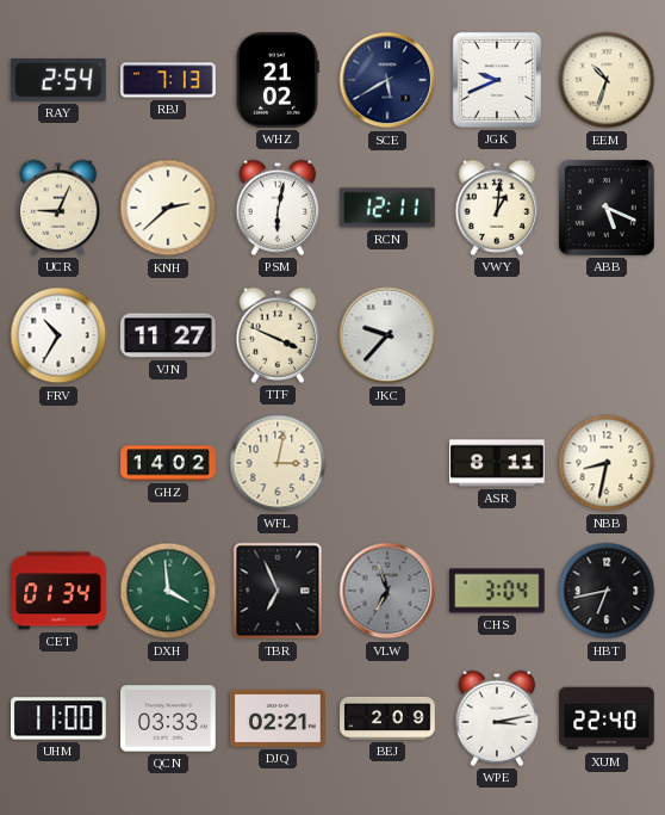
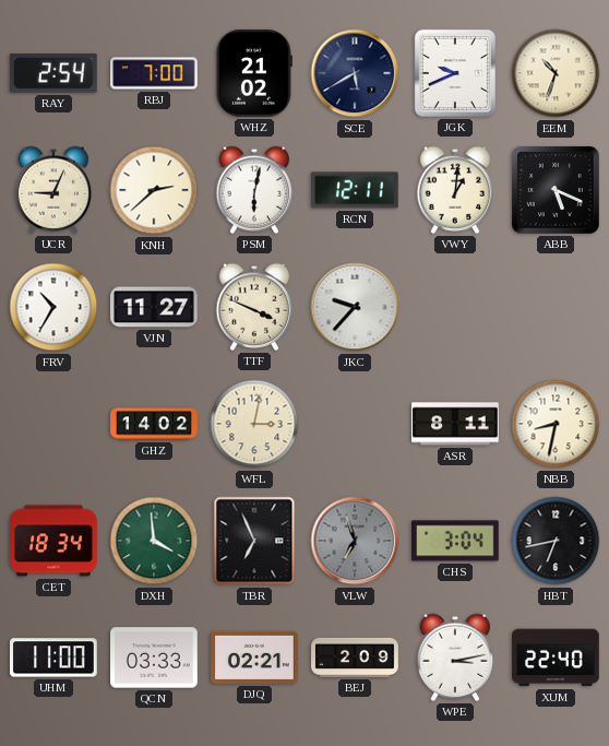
RBJ: 7:13 -> 7:00 (154, 73)
CET: 01:34 -> 18:34 (53, 541)
